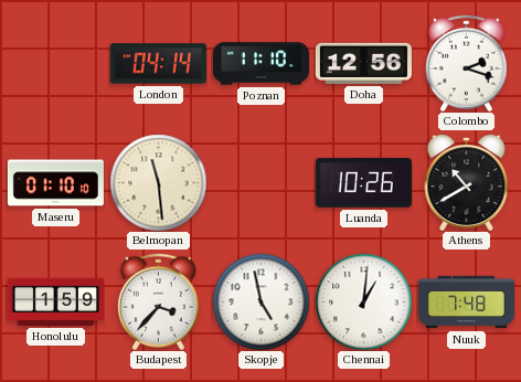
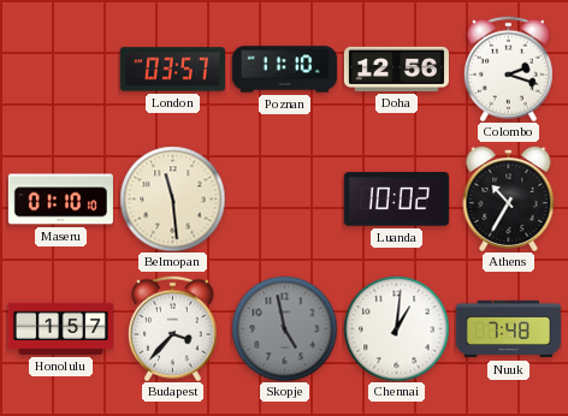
London: 04:14 -> 03:57 (172, 70)
Luanda: 10:26 -> 10:02 (396, 200)
Athens: 10:40 -> 10:35 (509, 198)
Honolulu: 1:59 -> 1:57 (60, 328)
Skopje dial: white -> grey (284, 328)
